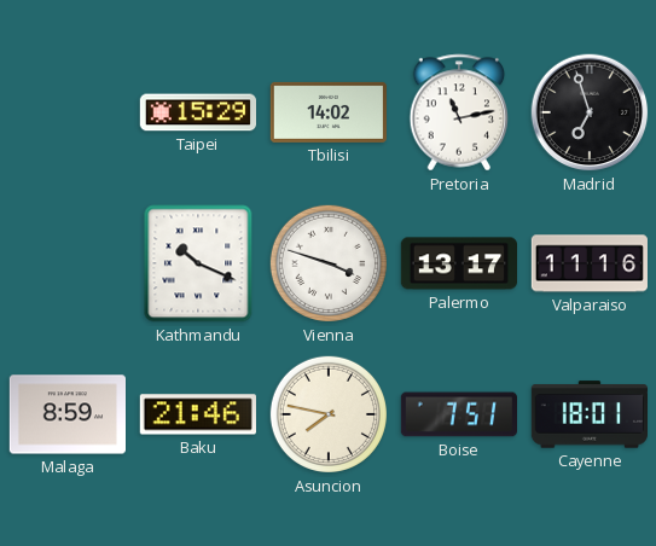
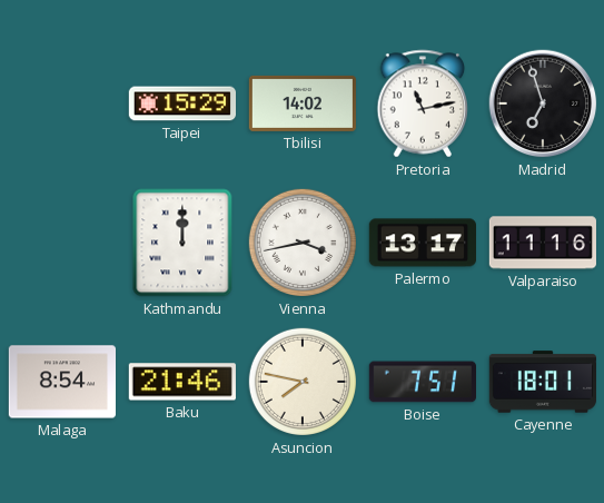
Kathmandu: 10:19 -> 12:00 (182, 243)
Vienna: 3:48 -> 3:43 (303, 243)
Malaga: 8:59 -> 8:54 (61, 382)
